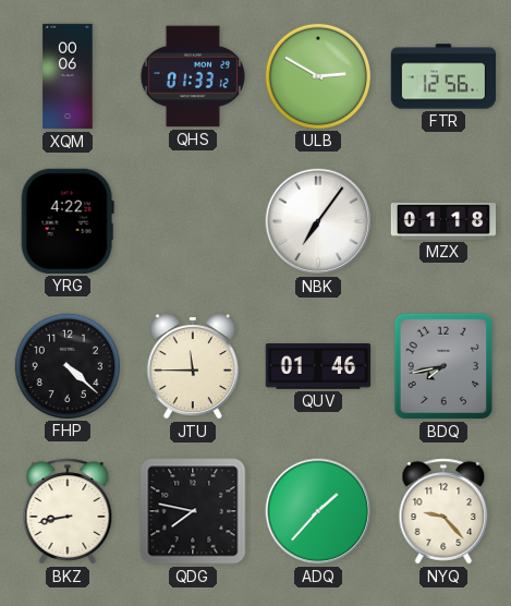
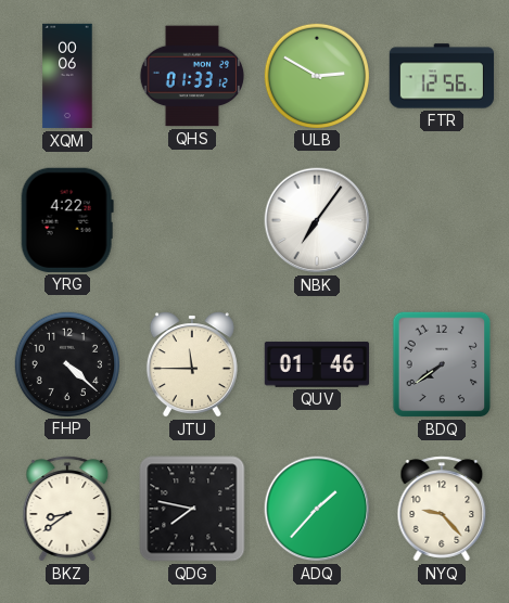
MZX: 01:18 -> none (443, 222)
BDQ: 7:43 -> 7:39 (442, 364)
BKZ: 8:43 -> 8:39 (67, 509)
